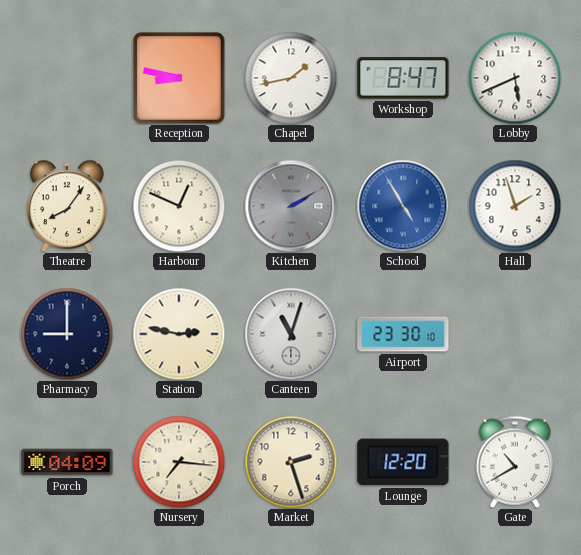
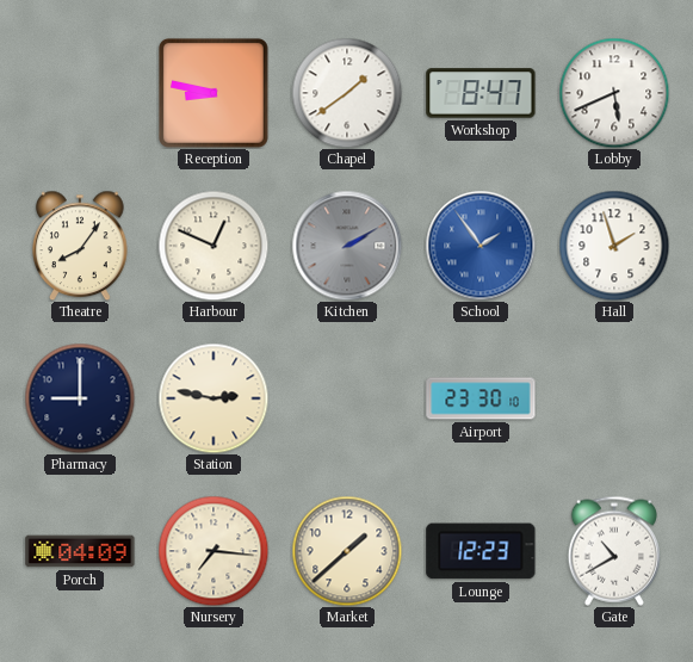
Chapel: 1:43 -> 1:39 (347, 93)
School: 4:55 -> 1:54 (481, 246)
Canteen: 11:03 -> none (291, 334)
Market: 2:27 -> 1:38 (347, 551)
Lounge: 12:20 -> 12:23 (481, 551)
